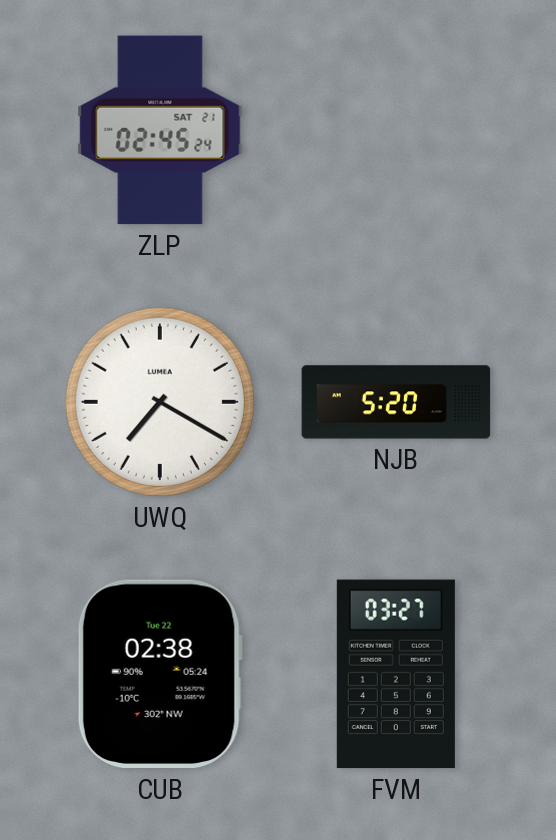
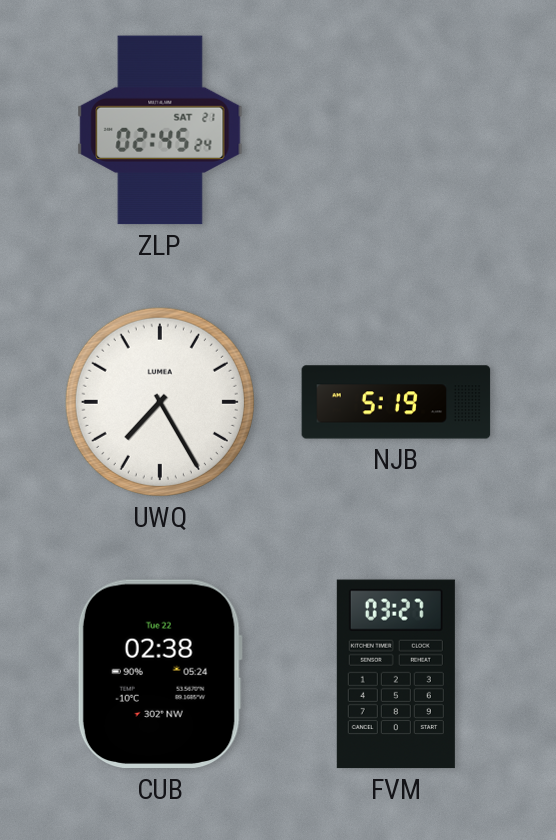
UWQ: 7:20 -> 7:25 (160, 402)
NJB: 5:20 -> 5:19 (396, 402)
